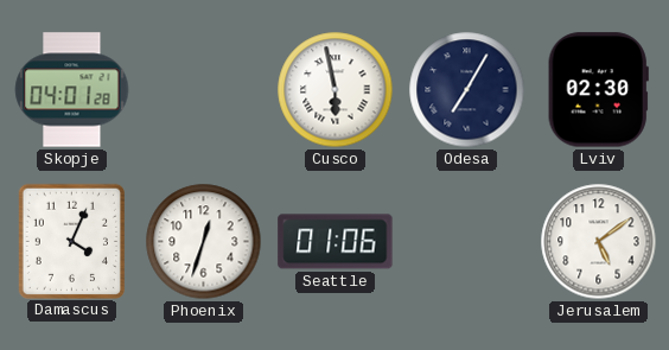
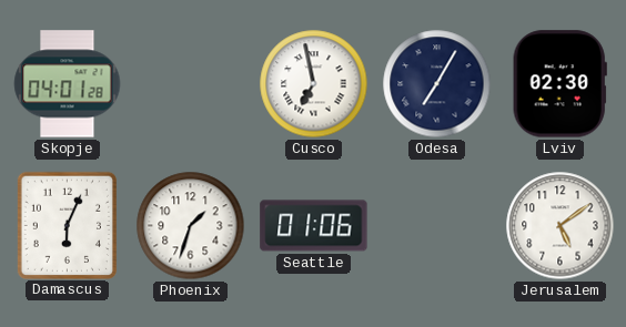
Cusco: 5:58 -> 6:58 (314, 84)
Damascus: 4:04 -> 6:04 (67, 225)
Phoenix: 12:33 -> 1:33 (191, 226)
